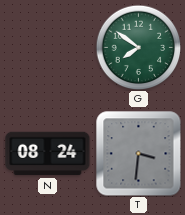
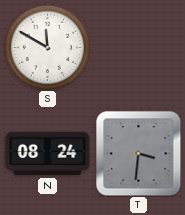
S: none -> 11:50 (47, 47)
G: 7:51 -> none (138, 47)
